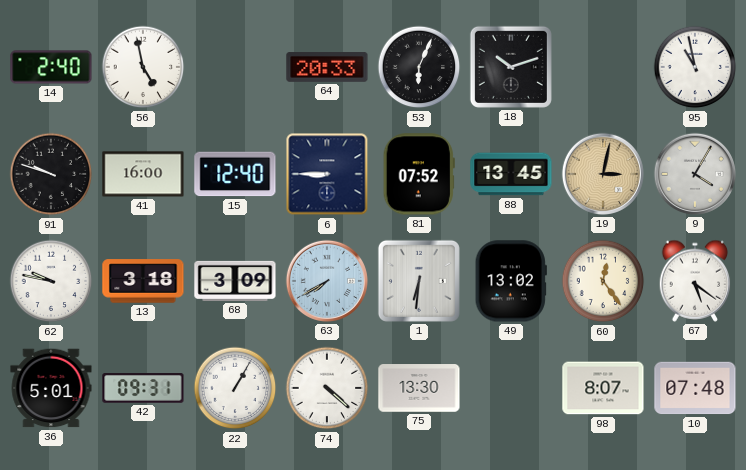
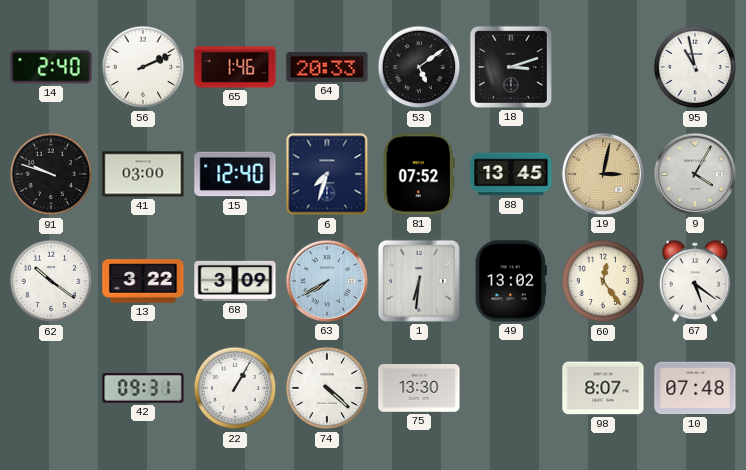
56: 4:58 -> 2:11 (143, 67)
65: none -> 1:46 (235, 67)
53: 6:04 -> 5:09 (419, 67)
18: 10:12 -> 3:12 (511, 67)
41: 16:00 -> 03:00 (143, 174)
6: 8:45 -> 7:33 (327, 174)
62: 9:47 -> 10:21 (51, 281)
13: 3:18 -> 3:22 (143, 281)
36: 5:01 -> none (51, 388)
